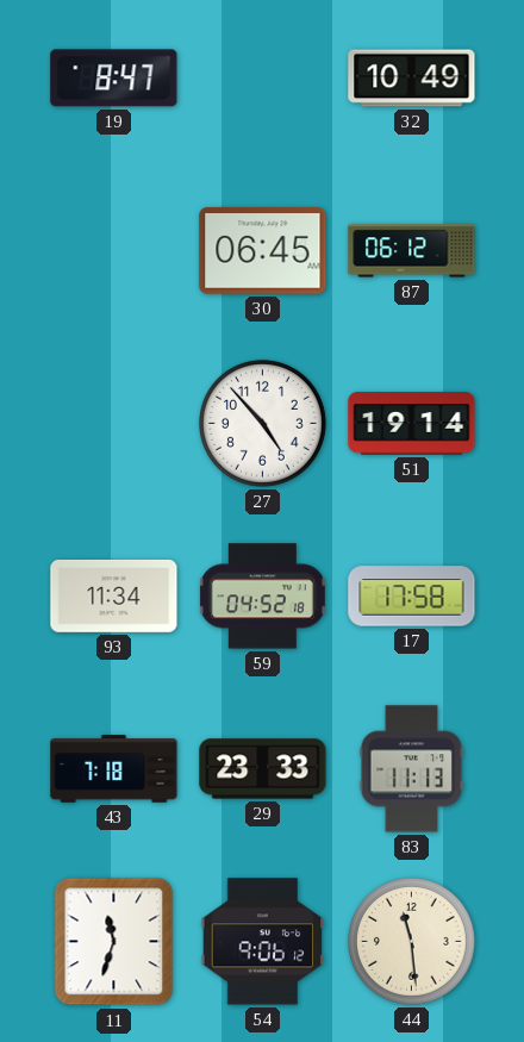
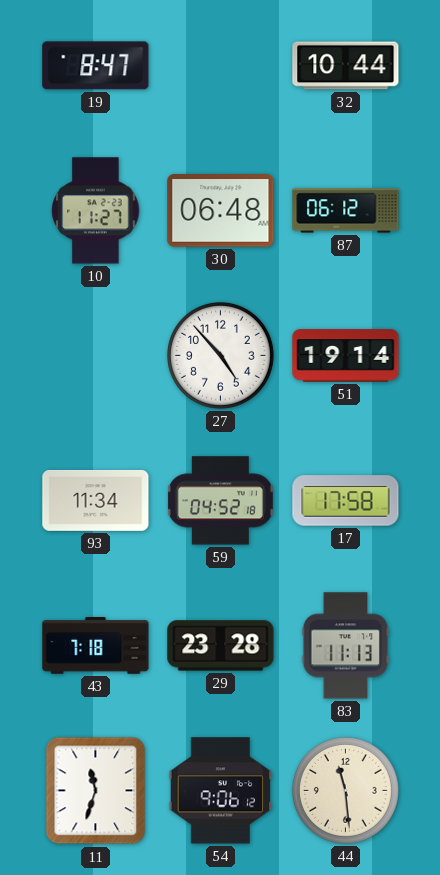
32: 10:49 -> 10:44 (346, 66)
10: none -> 11:27 (96, 211)
30: 06:45 -> 06:48 (221, 211)
29: 23:33 -> 23:28 (221, 646)
